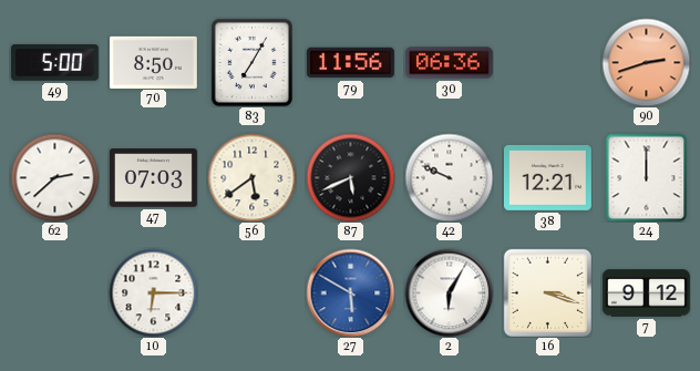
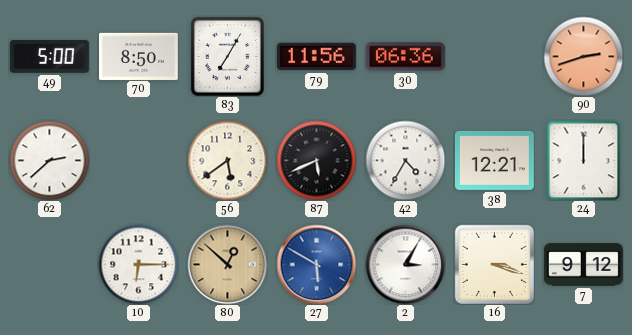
47: 07:03 -> none (153, 178)
42: 9:49 -> 4:35 (405, 160)
80: none -> 12:52 (227, 264)
2: 6:05 -> 3:05 (405, 264)
